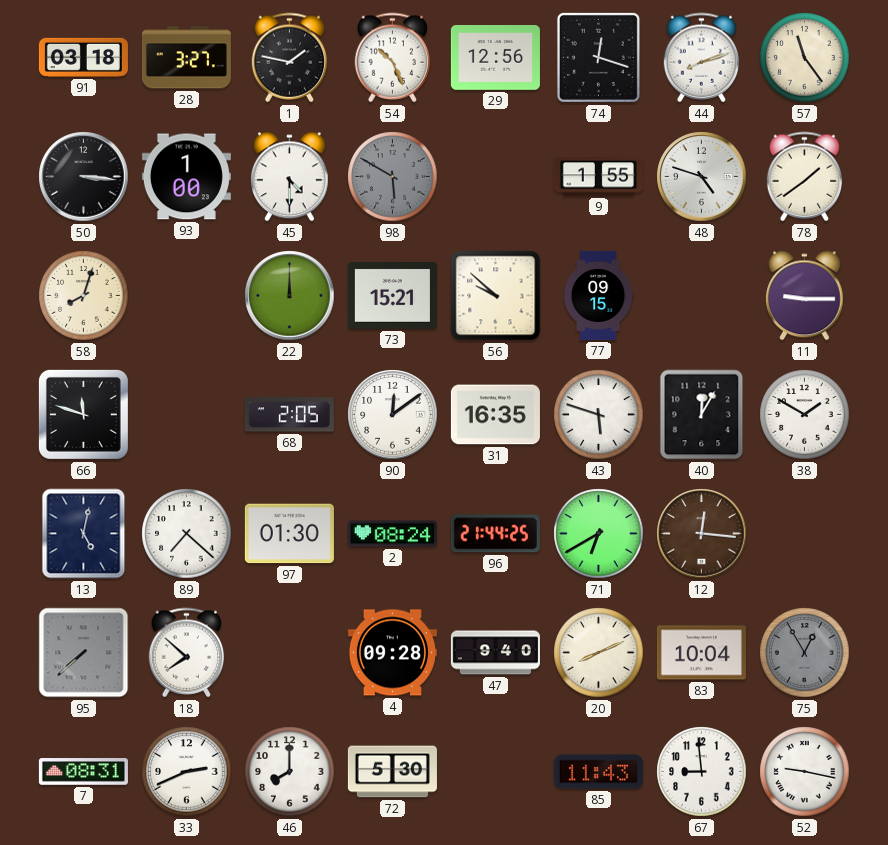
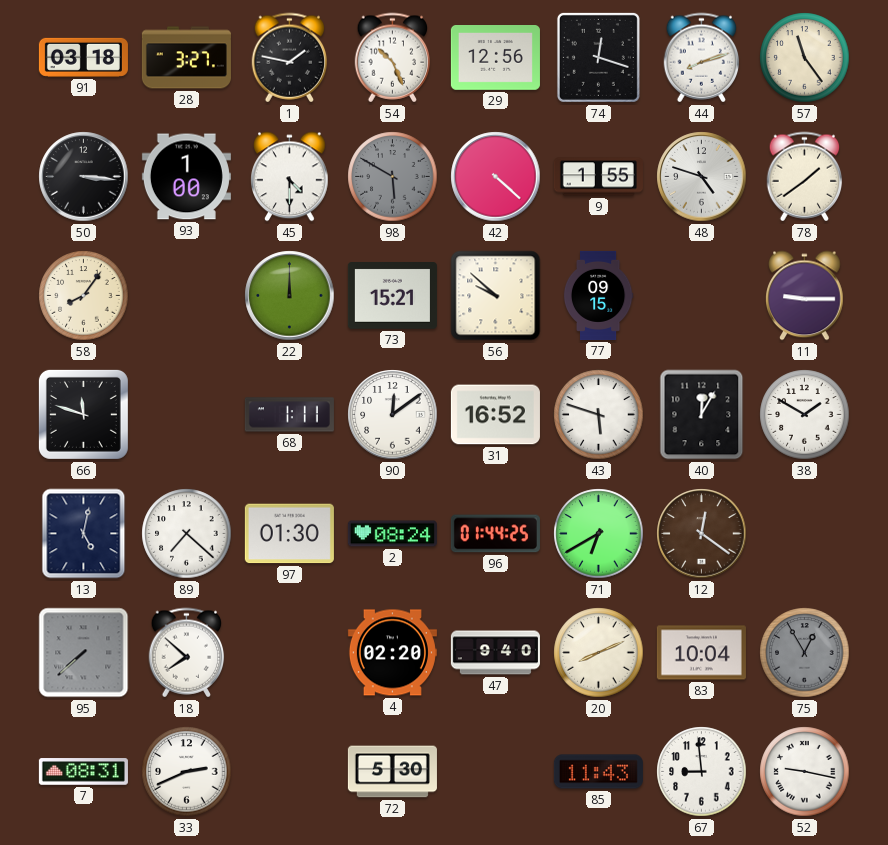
42: none -> 4:22 (496, 177)
58: 8:03 -> 8:06 (84, 296)
68: 2:05 -> 1:11 (289, 415)
31: 16:35 -> 16:52 (495, 415)
96: 21:44 -> 01:44 (495, 534)
12: 12:16 -> 12:21 (702, 534)
4: 09:28 -> 02:20 (392, 653)
46: 8:00 -> none (290, 772)
